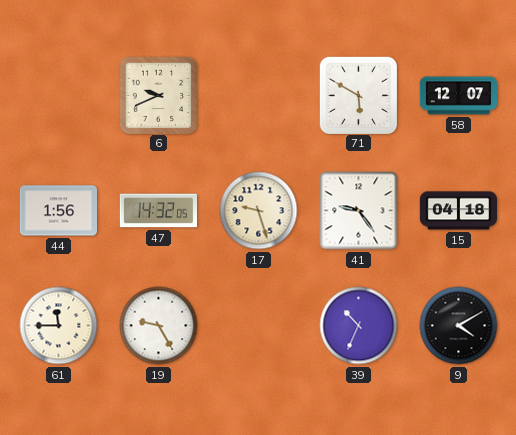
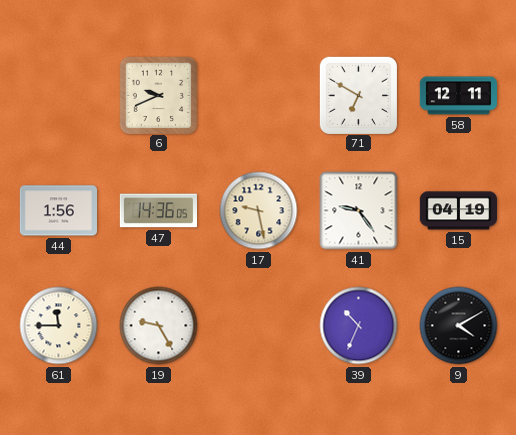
71: 5:50 -> 6:50 (358, 95)
58: 12:07 -> 12:11 (458, 96)
47: 14:32 -> 14:36 (158, 211)
17: 9:27 -> 9:28 (259, 211)
15: 04:18 -> 04:19 (458, 211)
